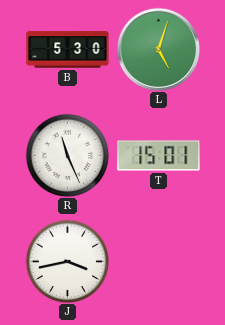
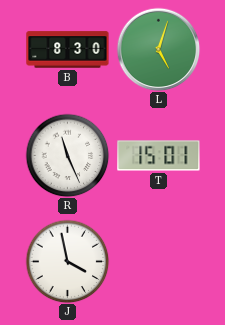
B: 5:30 -> 8:30 (68, 50)
J: 3:43 -> 3:58 (67, 261)
